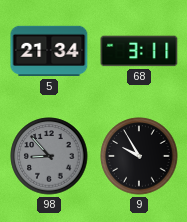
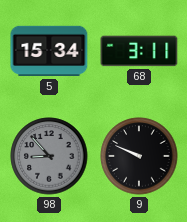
5: 21:34 -> 15:34 (49, 51)
9: 9:55 -> 9:49 (139, 156)
